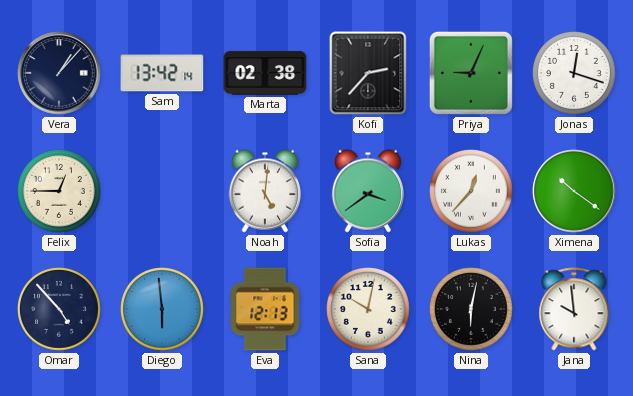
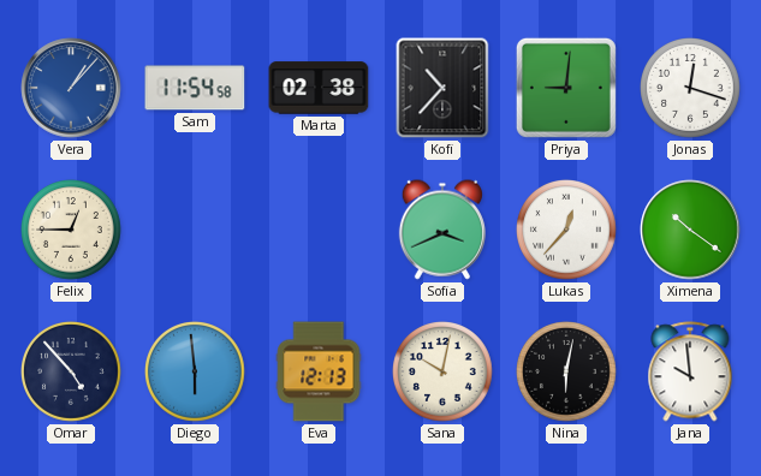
Vera dial: navy -> blue (71, 88)
Sam: 13:42 -> 11:54 (195, 88)
Kofi: 2:37 -> 10:37 (442, 88)
Priya: 9:04 -> 9:01 (566, 88)
Noah: 5:01 -> none (265, 191)
Sofia: 3:39 -> 3:41 (442, 230)
